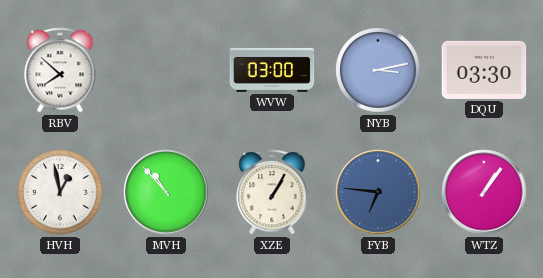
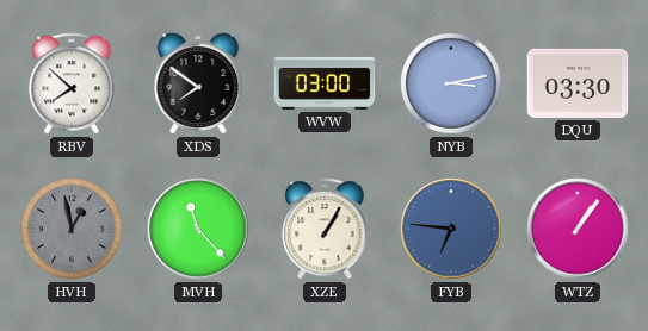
XDS: none -> 7:51 (198, 83)
HVH dial: white -> grey (72, 229)
MVH: 10:53 -> 11:23 (198, 229)
